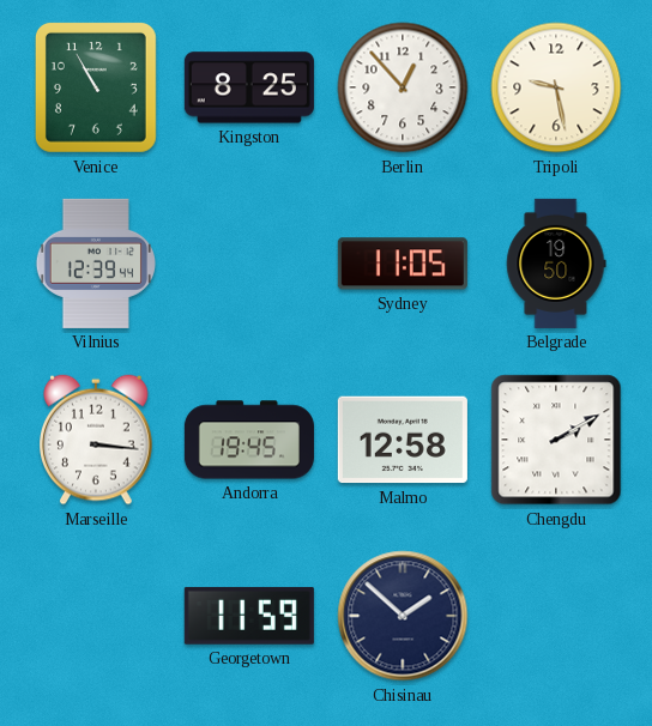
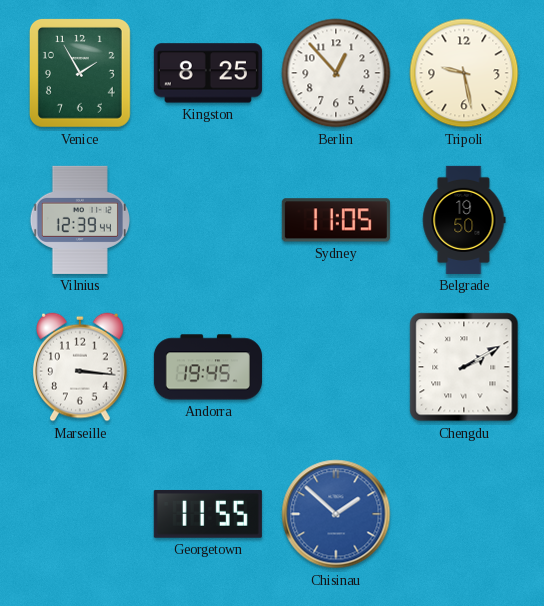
Venice: 10:55 -> 1:55 (80, 73)
Malmo: 12:58 -> none (403, 440)
Georgetown: 11:59 -> 11:55 (208, 514)
Chisinau dial: navy -> blue (336, 514)
